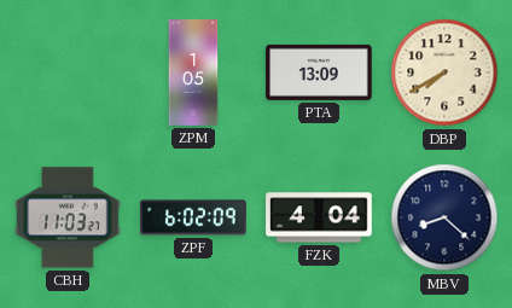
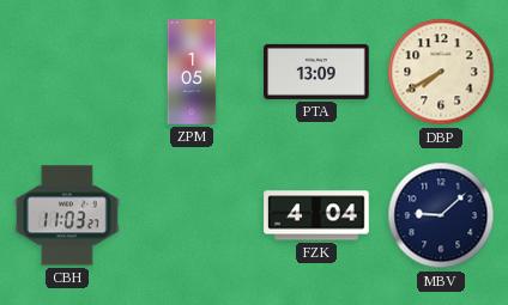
ZPF: 6:02 -> none (193, 217)
MBV: 8:22 -> 9:08 (441, 215)
